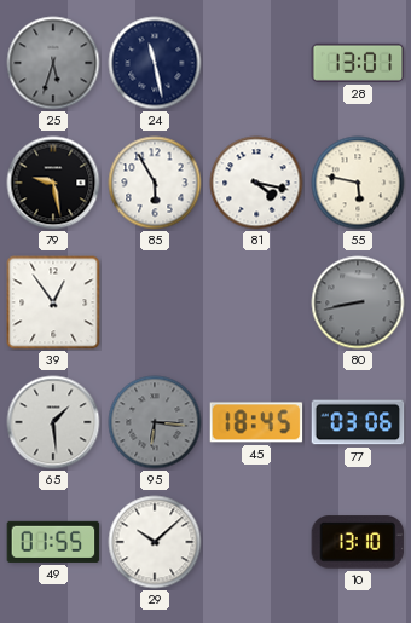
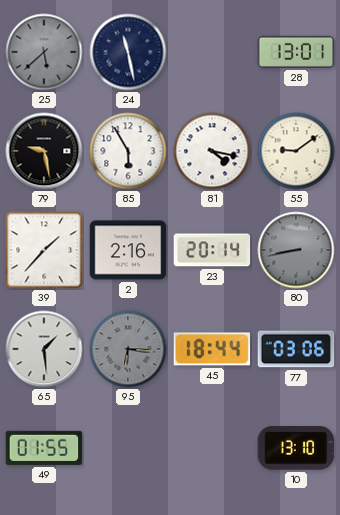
25: 5:33 -> 5:38 (44, 52)
55: 5:47 -> 9:09 (296, 151)
39: 12:54 -> 1:37 (44, 250)
2: none -> 2:16 (128, 250)
23: none -> 20:14 (212, 250)
45: 18:45 -> 18:44 (212, 349)
29: 10:08 -> none (155, 542)
